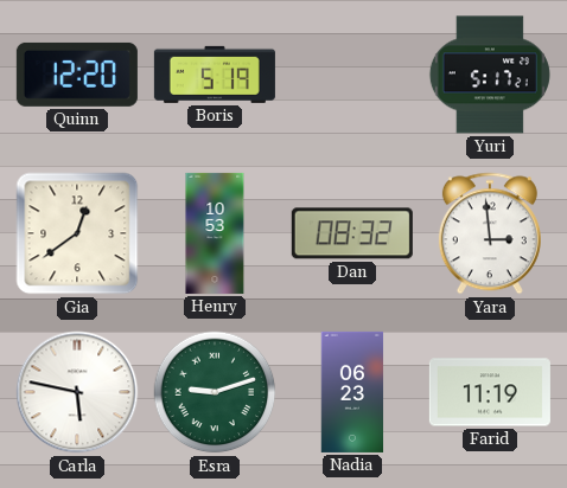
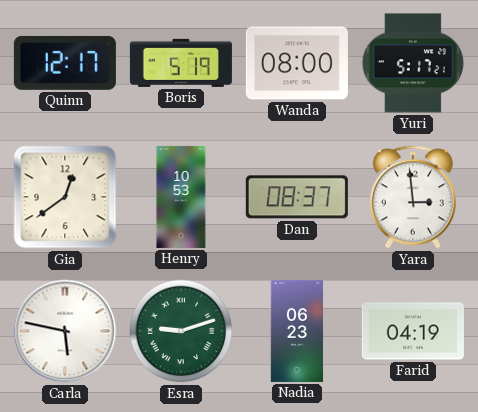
Quinn: 12:20 -> 12:17 (65, 63)
Wanda: none -> 08:00 (297, 63)
Dan: 08:32 -> 08:37 (297, 197)
Farid: 11:19 -> 04:19 (413, 331)
